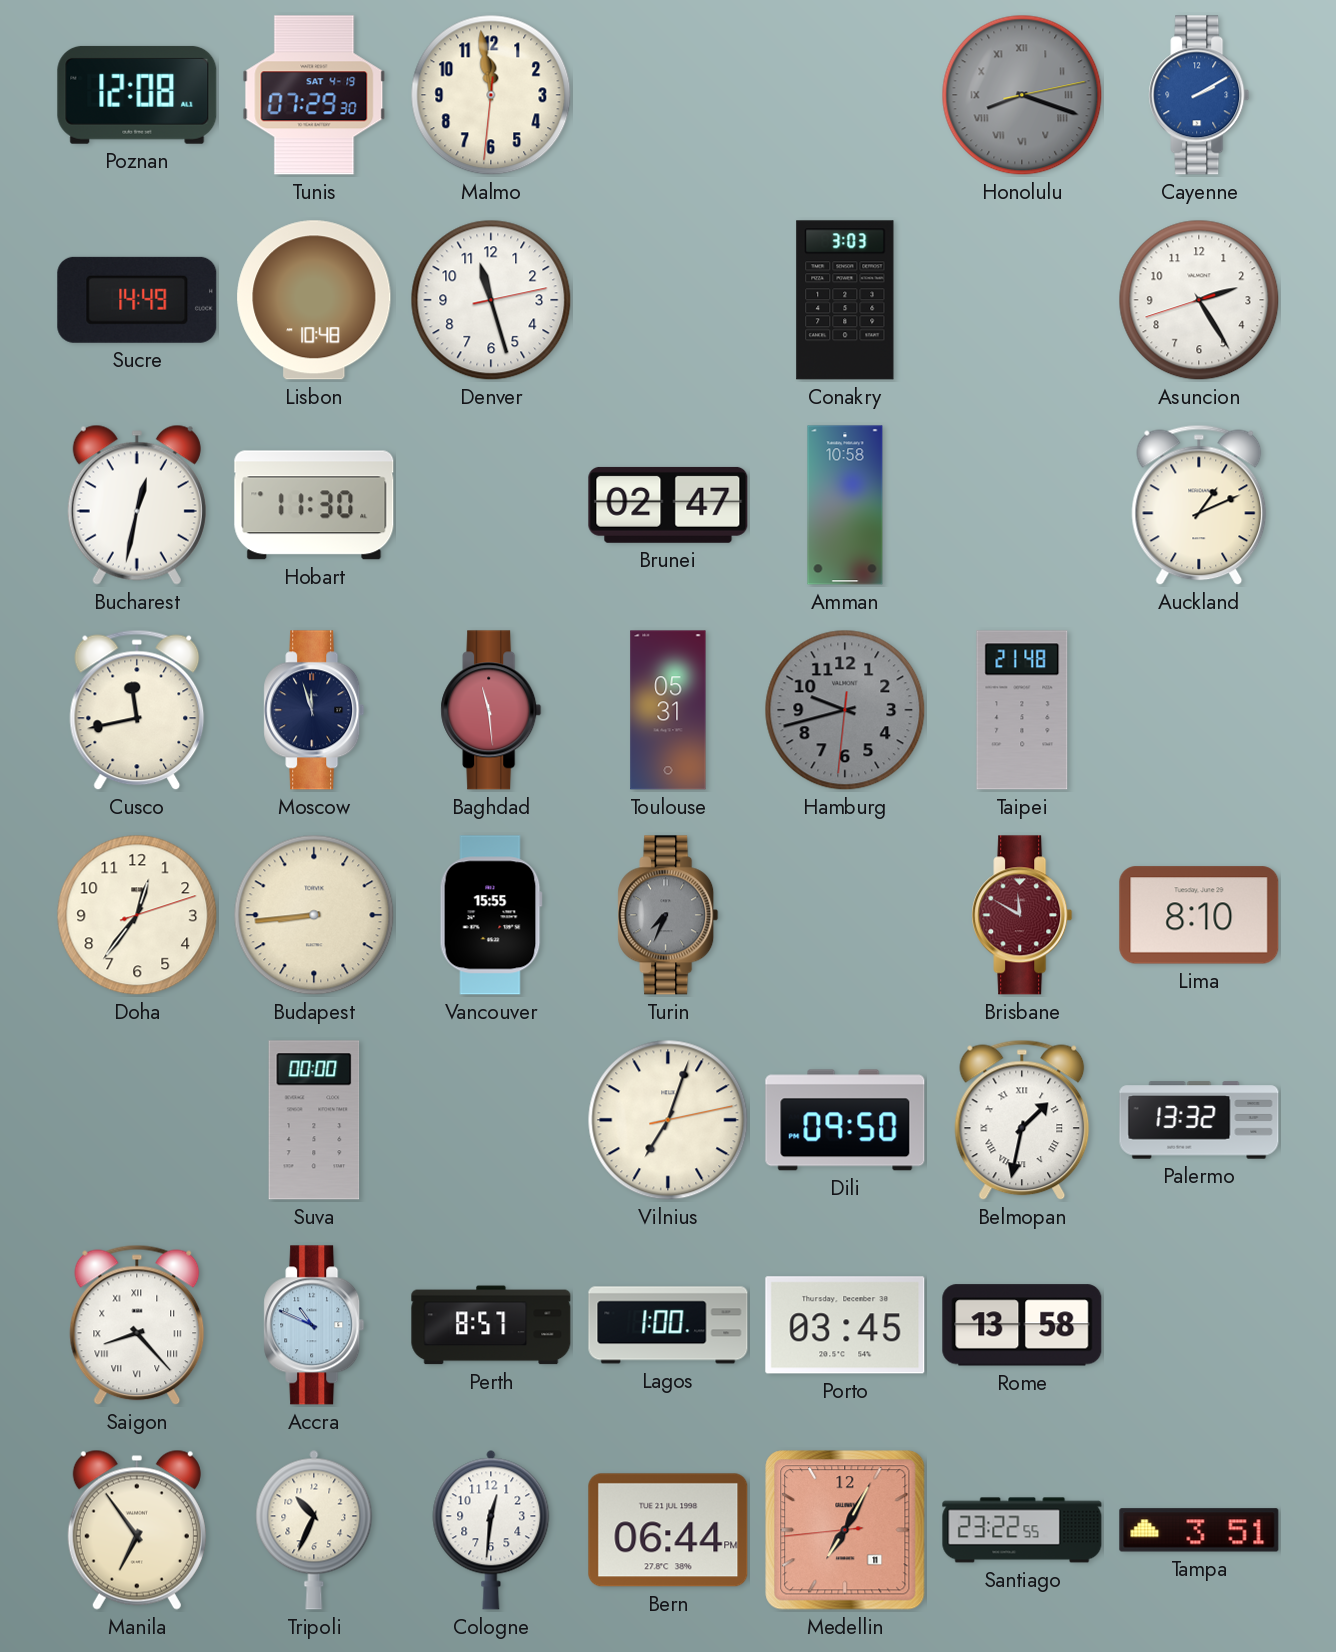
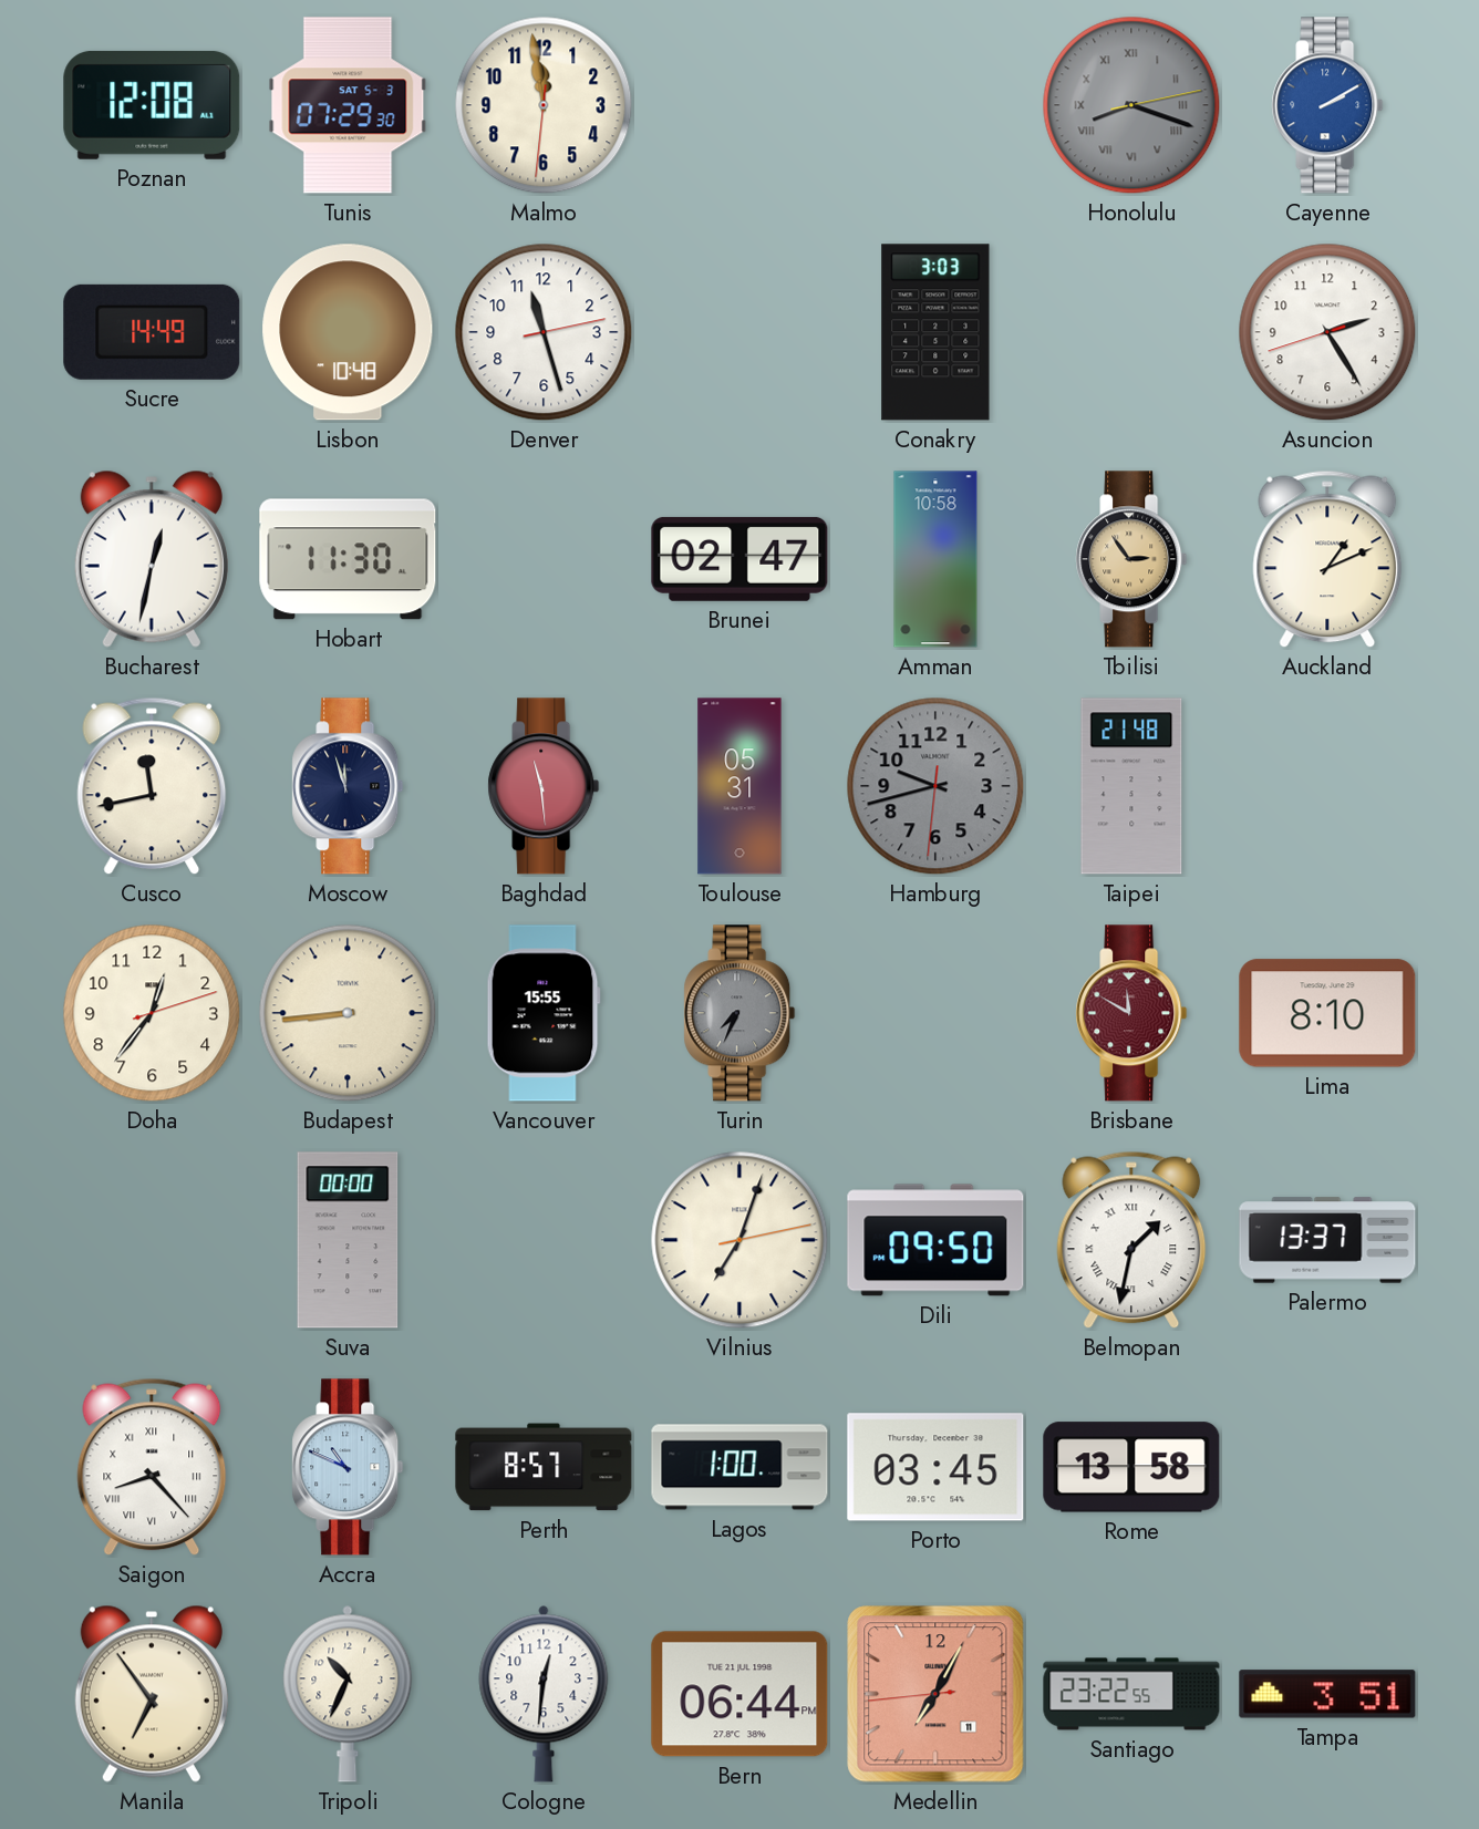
Tunis date: SAT 4-19 -> SAT 5-3 (348, 105)
Tbilisi: none -> 2:54 (1131, 559)
Palermo: 13:32 -> 13:37 (1327, 1240)
